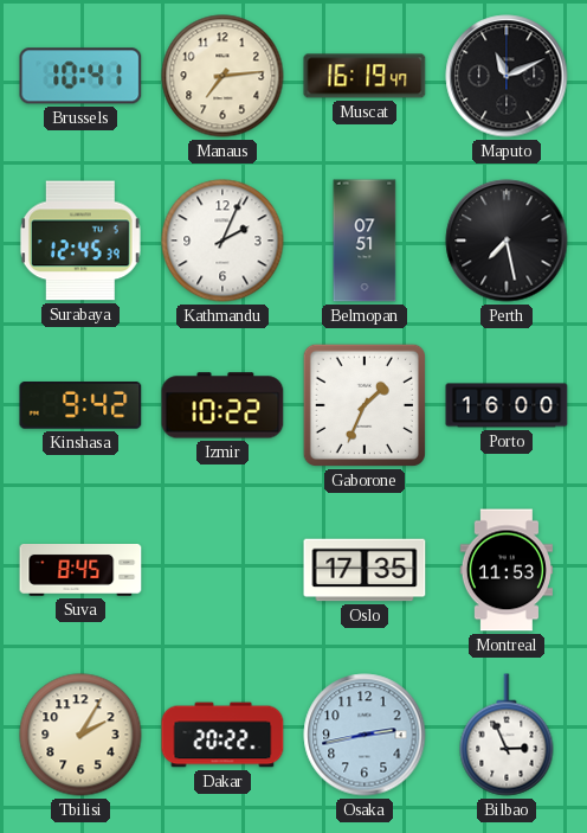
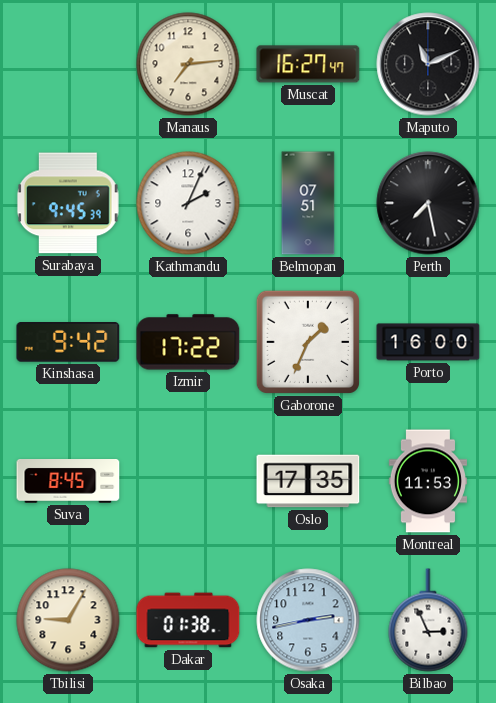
Brussels: 10:41 -> none (80, 76)
Muscat: 16:19 -> 16:27 (308, 64)
Surabaya: 12:45 -> 9:45 (68, 203)
Izmir: 10:22 -> 17:22 (188, 342)
Tbilisi: 2:05 -> 9:05 (68, 620)
Dakar: 20:22 -> 01:38 (188, 620)
